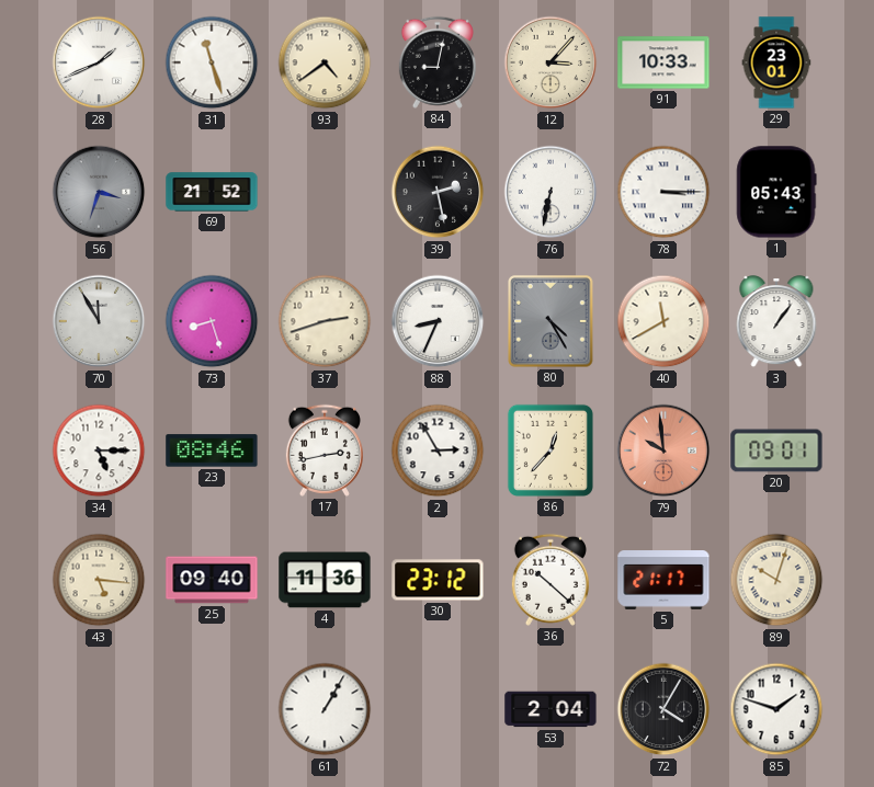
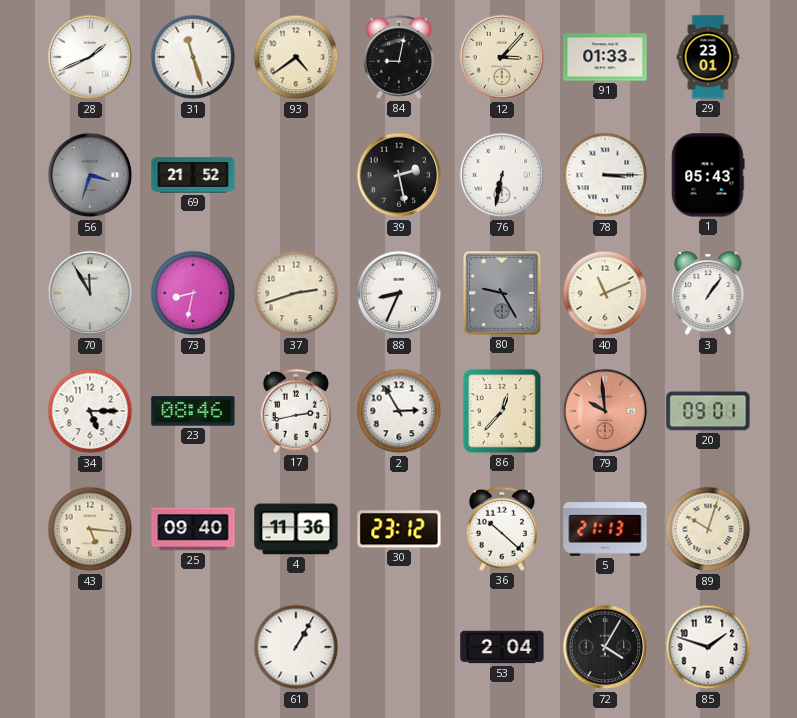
91: 10:33 -> 01:33 (605, 57)
73: 8:27 -> 8:32 (193, 293)
80: 4:25 -> 9:25 (502, 293)
40: 11:40 -> 11:11 (605, 293)
5: 21:17 -> 21:13 (605, 530)
